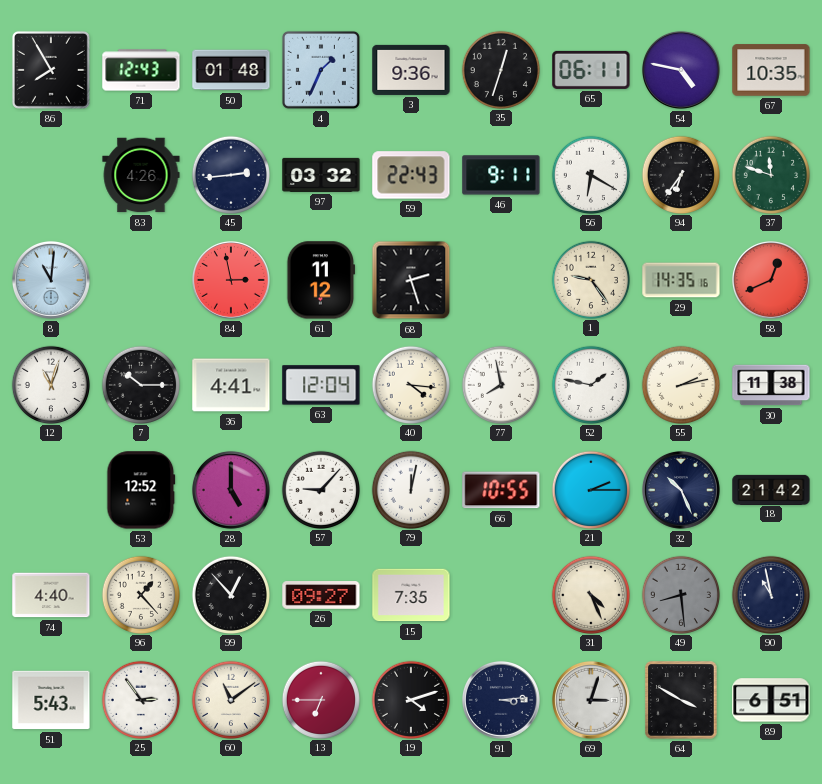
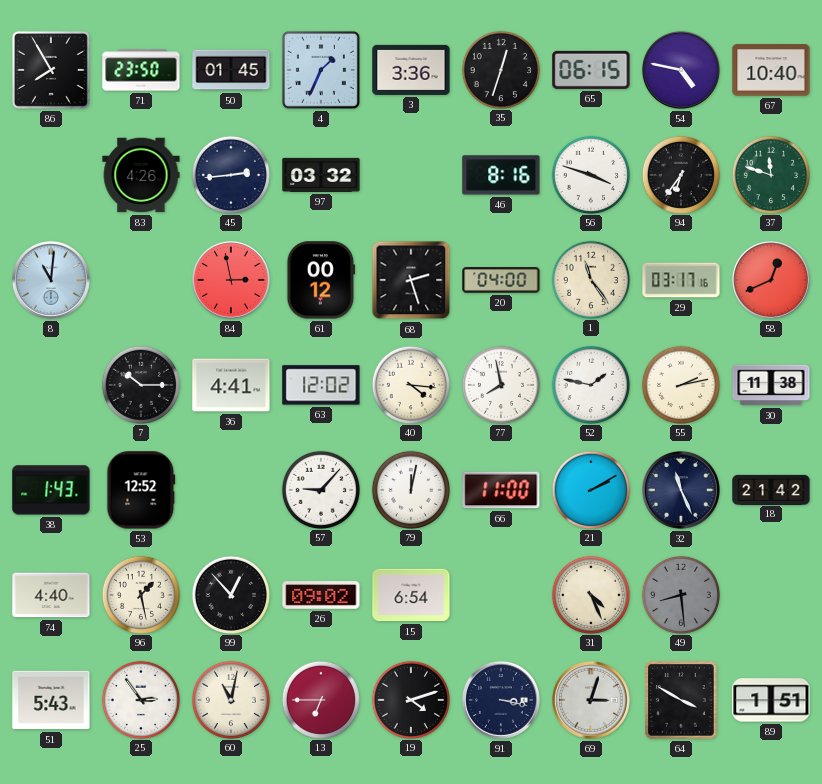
71: 12:43 -> 23:50 (141, 70)
50: 01:48 -> 01:45 (231, 70)
3: 9:36 -> 3:36 (411, 70)
65: 06:11 -> 06:15 (591, 70)
67: 10:35 -> 10:40 (771, 70)
59: 22:43 -> none (411, 175)
46: 9:11 -> 8:16 (501, 175)
56: 6:20 -> 3:48 (590, 174)
61: 11:12 -> 00:12 (321, 280)
20: none -> 04:00 (501, 280)
1: 9:24 -> 11:24 (590, 279)
29: 14:35 -> 03:17 (681, 280)
12: 11:03 -> none (50, 384)
63: 12:04 -> 12:02 (321, 385)
38: none -> 1:43 (51, 490)
28: 5:00 -> none (231, 490)
66: 10:55 -> 11:00 (501, 490)
21: 2:15 -> 2:10 (590, 489)
32: 10:26 -> 11:26 (681, 490)
96: 1:23 -> 1:28 (140, 594)
26: 09:27 -> 09:02 (321, 595)
15: 7:35 -> 6:54 (411, 595)
90: 10:58 -> none (770, 594)
60: 11:09 -> 11:02 (230, 699)
91: 3:14 -> 3:17 (501, 700)
89: 6:51 -> 1:51 (771, 700)
